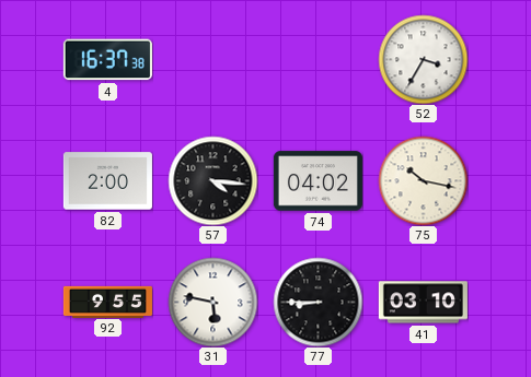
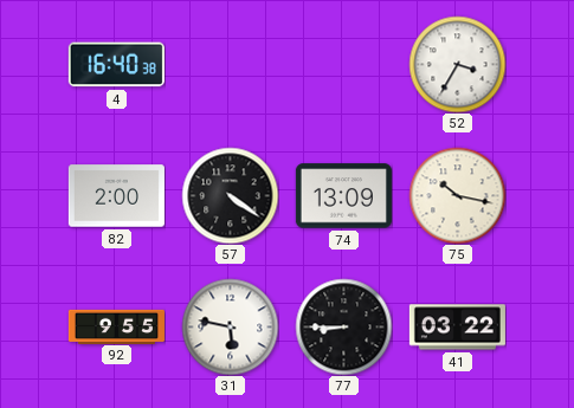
4: 16:37 -> 16:40 (116, 65)
57: 4:16 -> 4:21 (230, 195)
74: 04:02 -> 13:09 (343, 196)
41: 03:10 -> 03:22 (457, 328)
